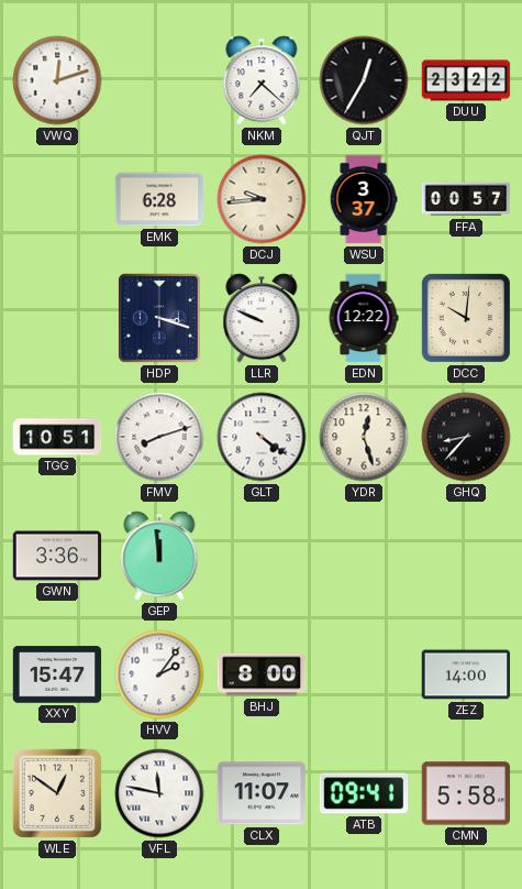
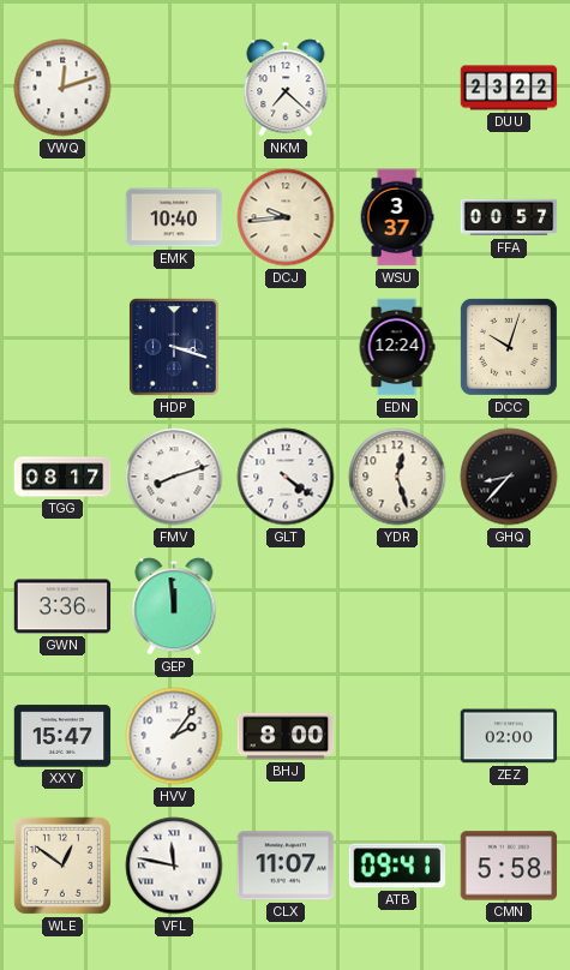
QJT: 12:35 -> none (364, 80)
EMK: 6:28 -> 10:40 (174, 217)
LLR: 9:49 -> none (262, 318)
EDN: 12:22 -> 12:24 (397, 347)
DCC: 10:01 -> 10:03 (509, 347)
TGG: 10:51 -> 08:17 (62, 477)
ZEZ: 14:00 -> 02:00 (509, 736)
